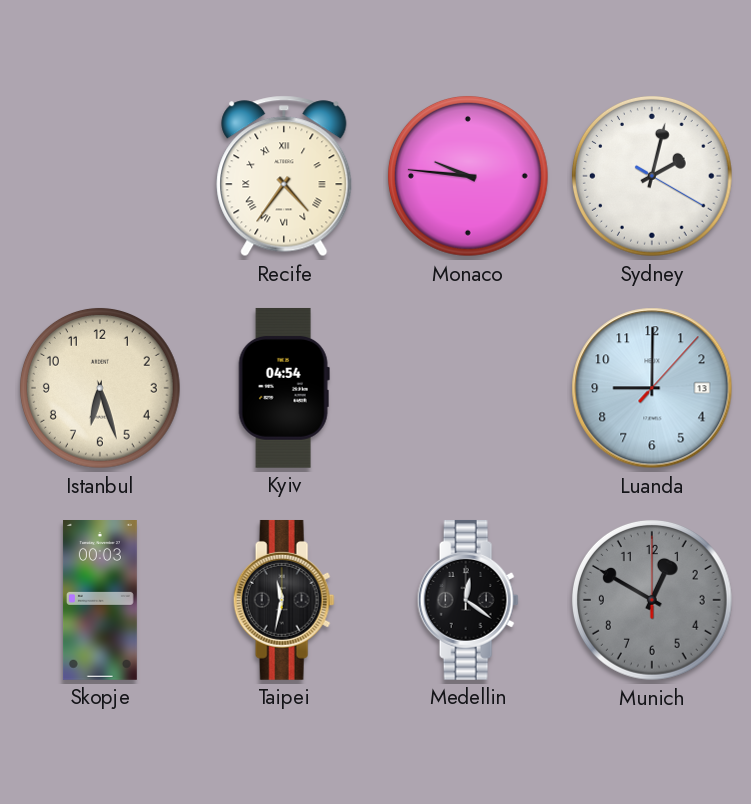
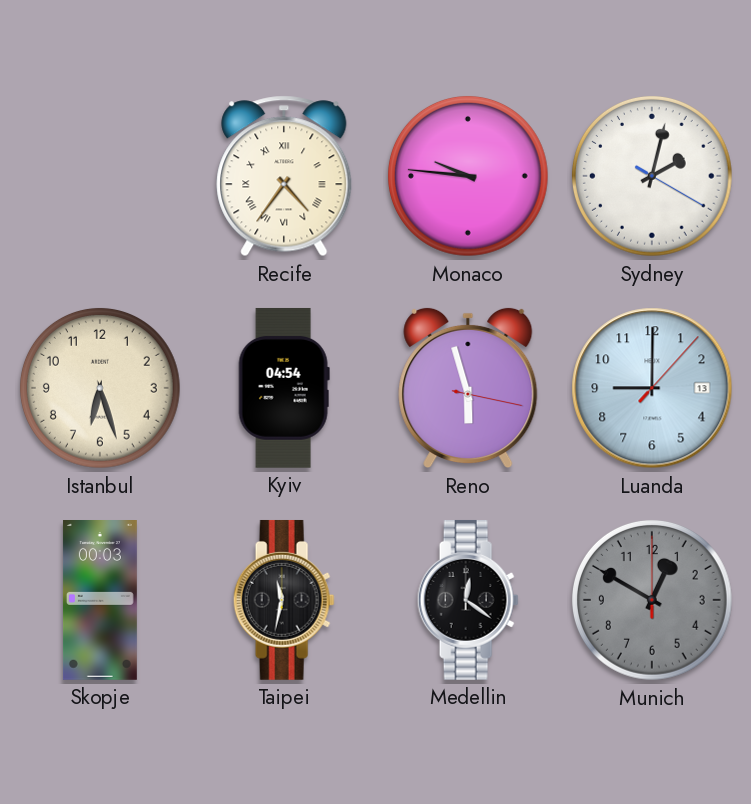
Reno: none -> 5:57 (468, 388)
